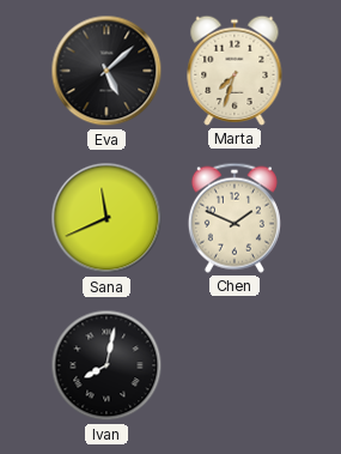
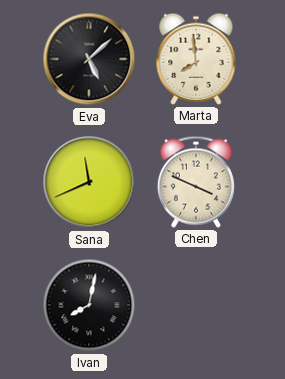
Marta: 7:33 -> 7:59 (196, 59)
Chen: 1:49 -> 3:49 (196, 182)
